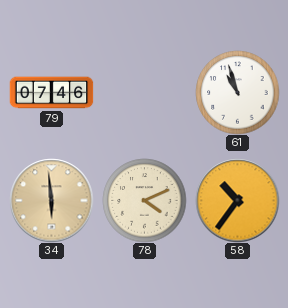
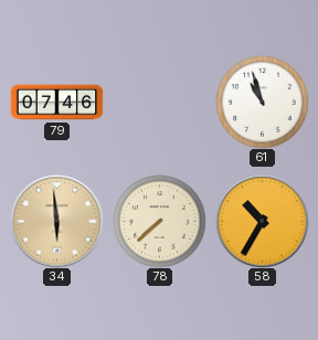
78: 4:11 -> 7:38 (159, 221)
58: 10:36 -> 10:35 (262, 221)
